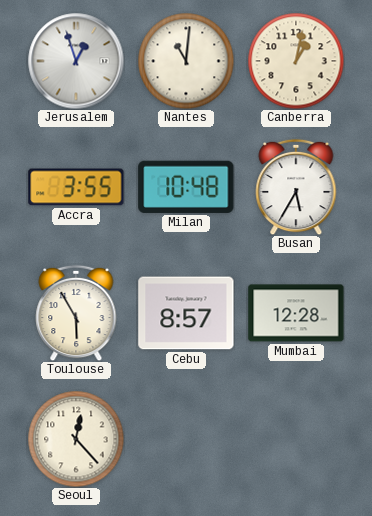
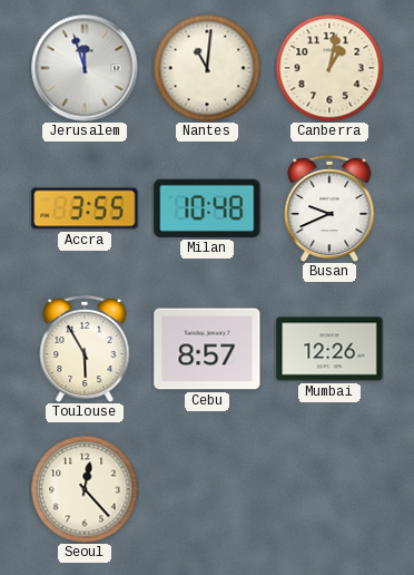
Jerusalem: 12:57 -> 11:57 (85, 68)
Busan: 5:35 -> 9:41 (329, 208)
Mumbai: 12:28 -> 12:26 (329, 349)
